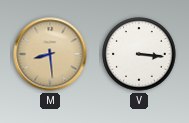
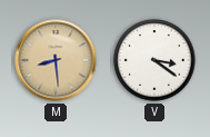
V: 3:16 -> 3:21 (154, 60)
